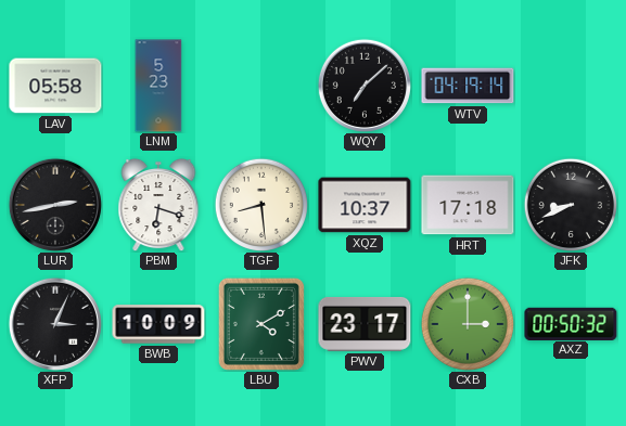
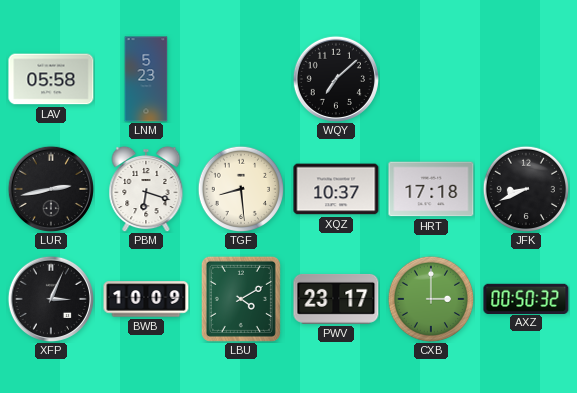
WTV: 04:19 -> none (468, 86)
